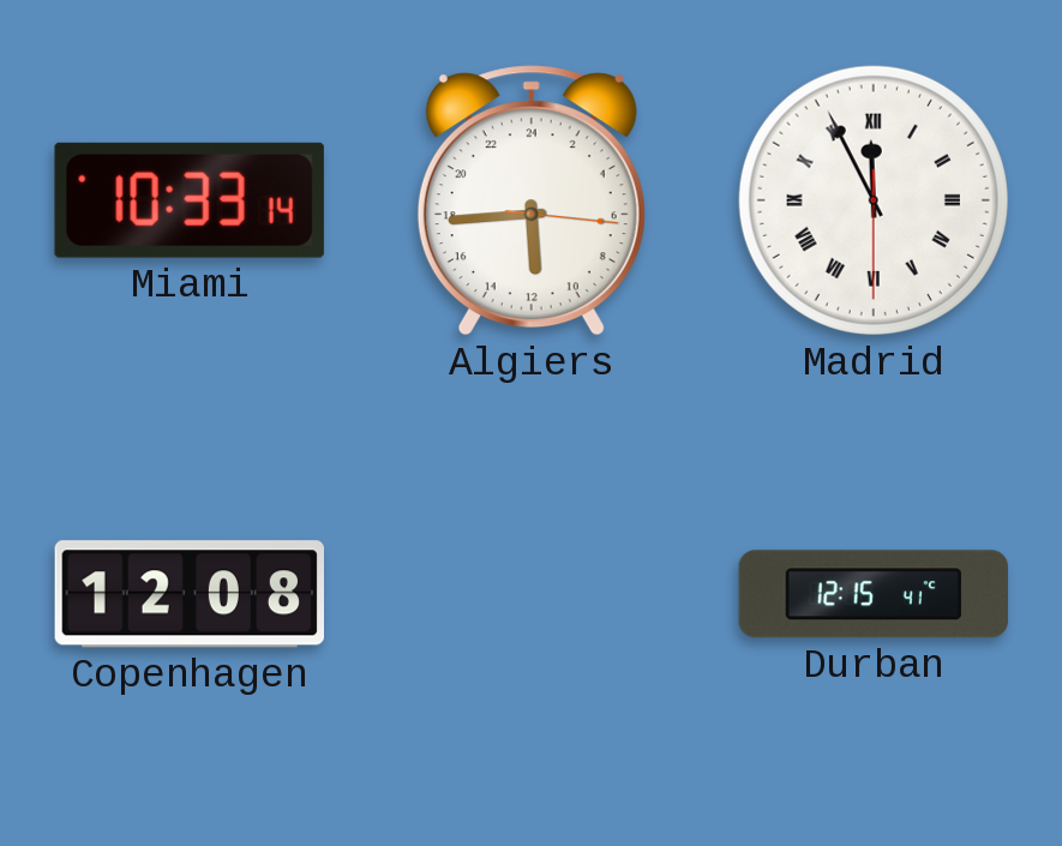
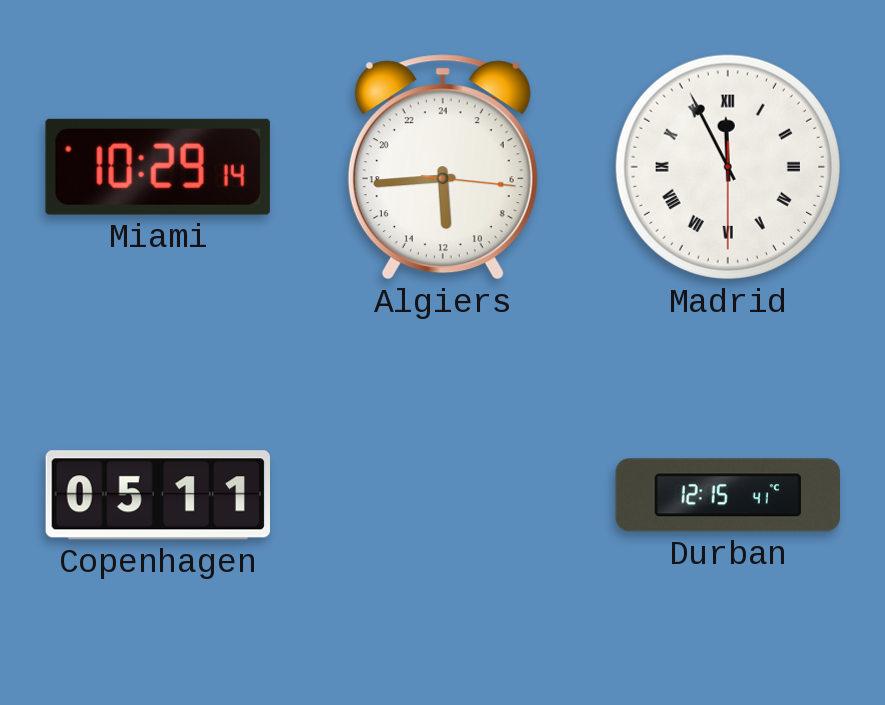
Miami: 10:33 -> 10:29 (158, 167)
Copenhagen: 12:08 -> 05:11 (157, 495)
